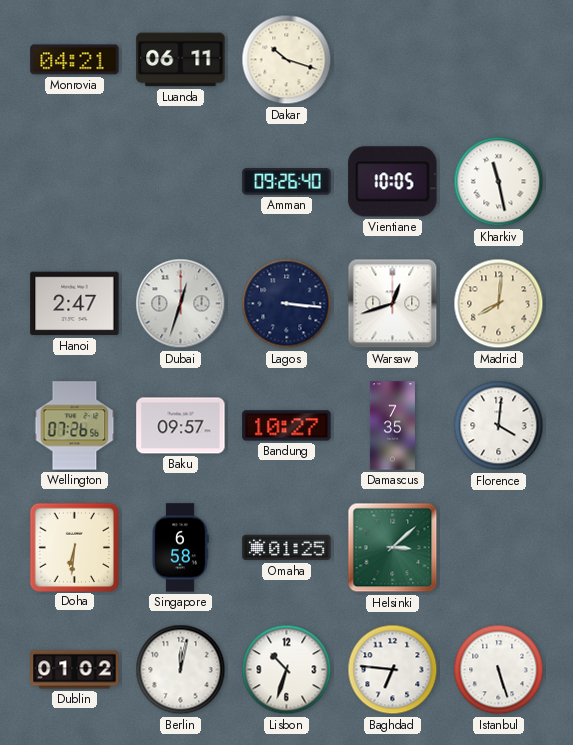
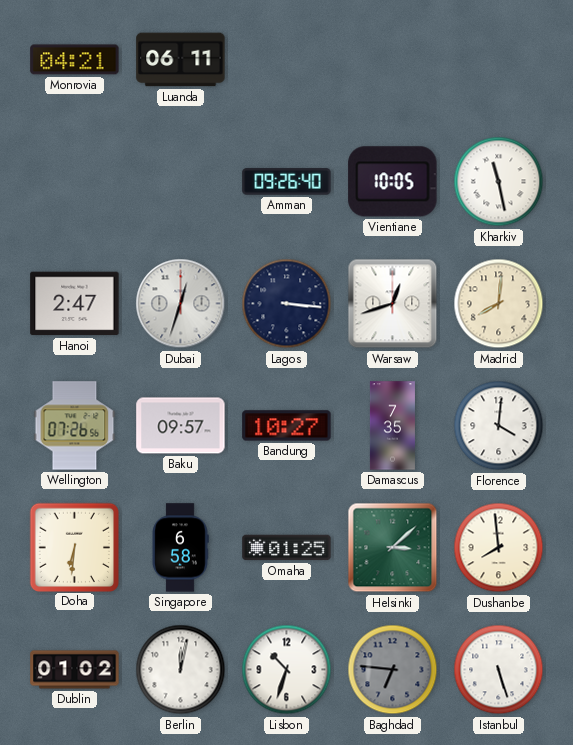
Dakar: 10:18 -> none (287, 60)
Dushanbe: none -> 7:59 (499, 548)
Baghdad dial: white -> grey (393, 670)
